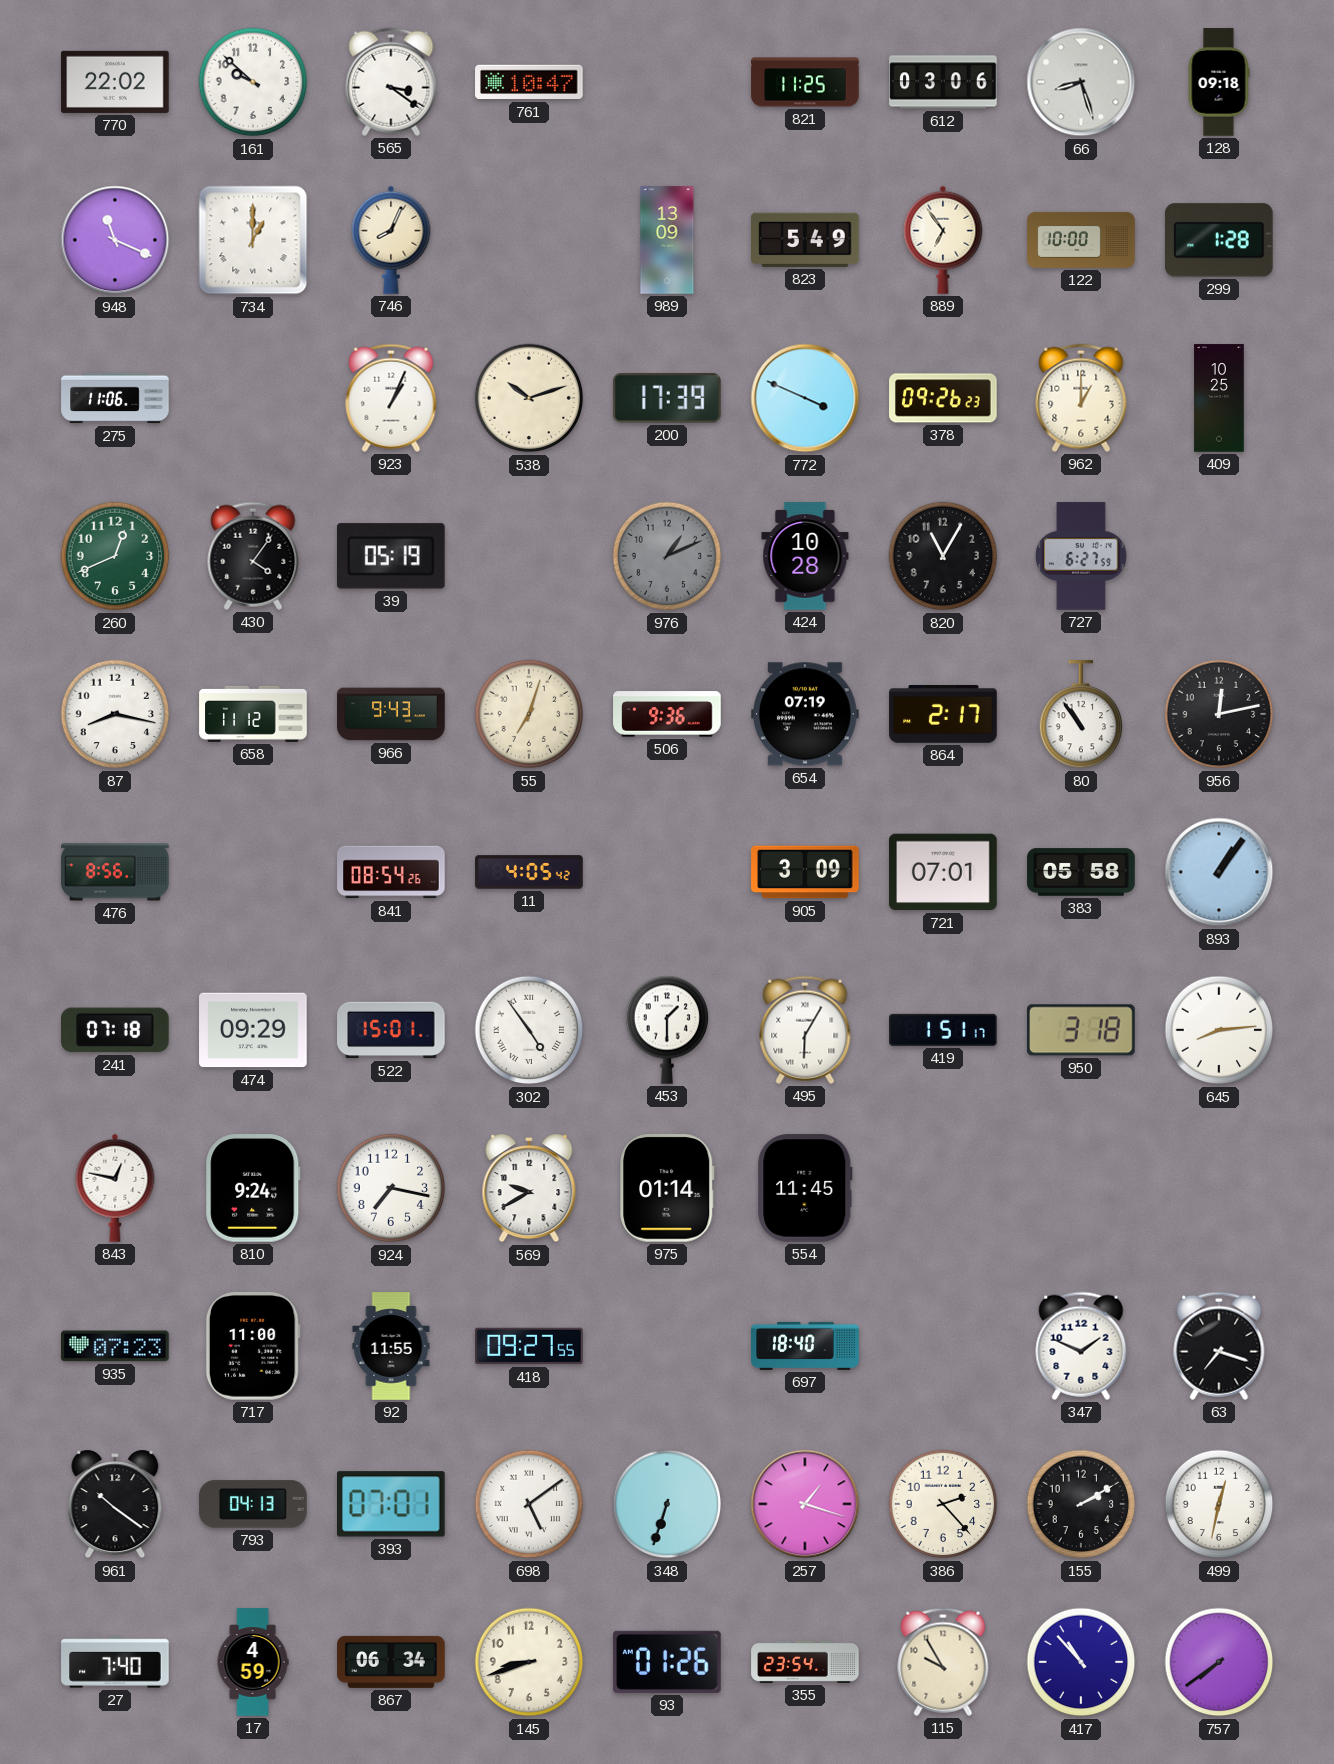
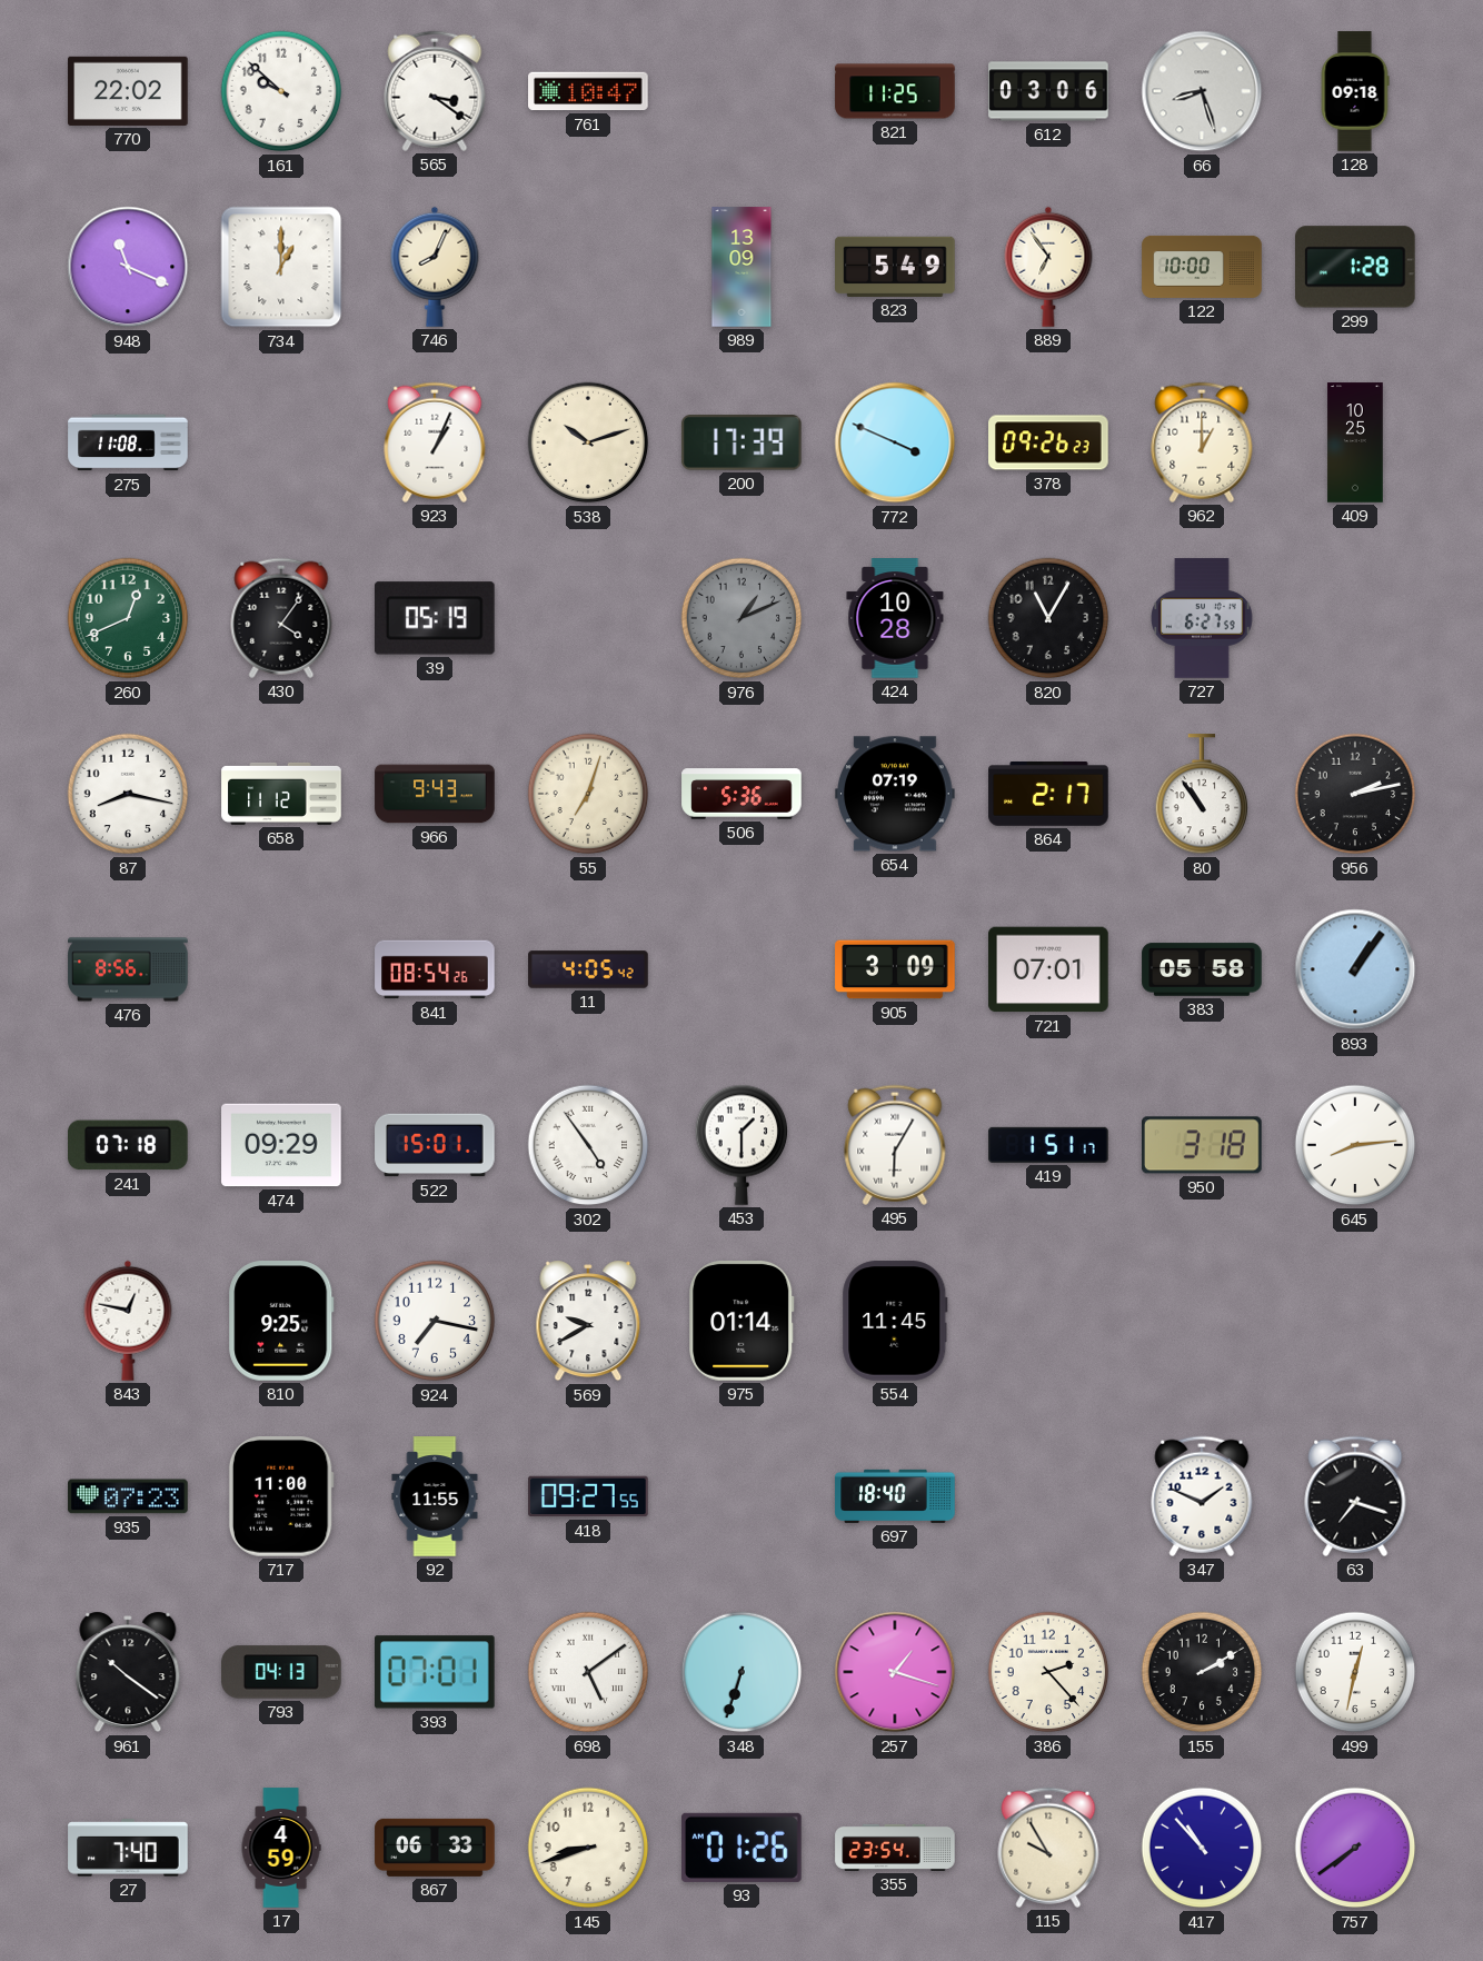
275: 11:06 -> 11:08 (128, 442)
506: 9:36 -> 5:36 (741, 794)
956: 12:13 -> 2:13 (1355, 794)
810: 9:24 -> 9:25 (281, 1321)
867: 06:34 -> 06:33 (435, 1848)
